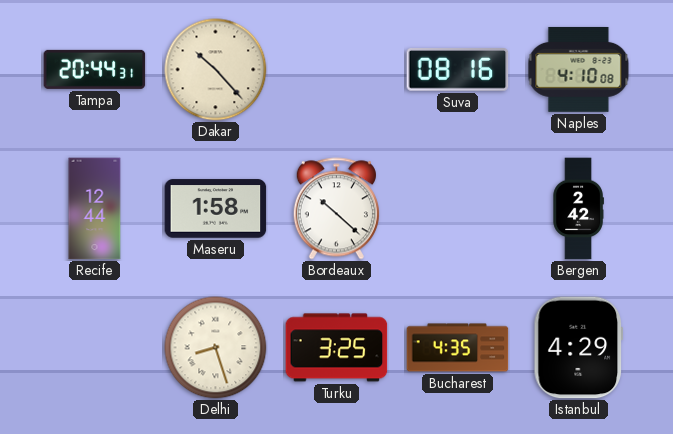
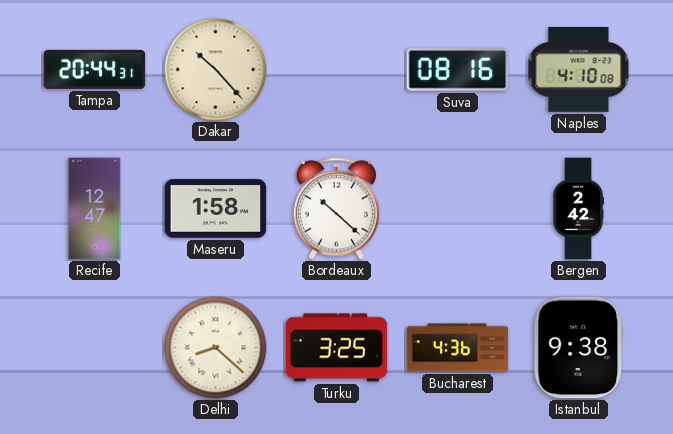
Recife: 12:44 -> 12:47 (95, 209)
Delhi: 8:27 -> 8:22 (216, 348)
Bucharest: 4:35 -> 4:36 (458, 348)
Istanbul: 4:29 -> 9:38 (578, 348)
